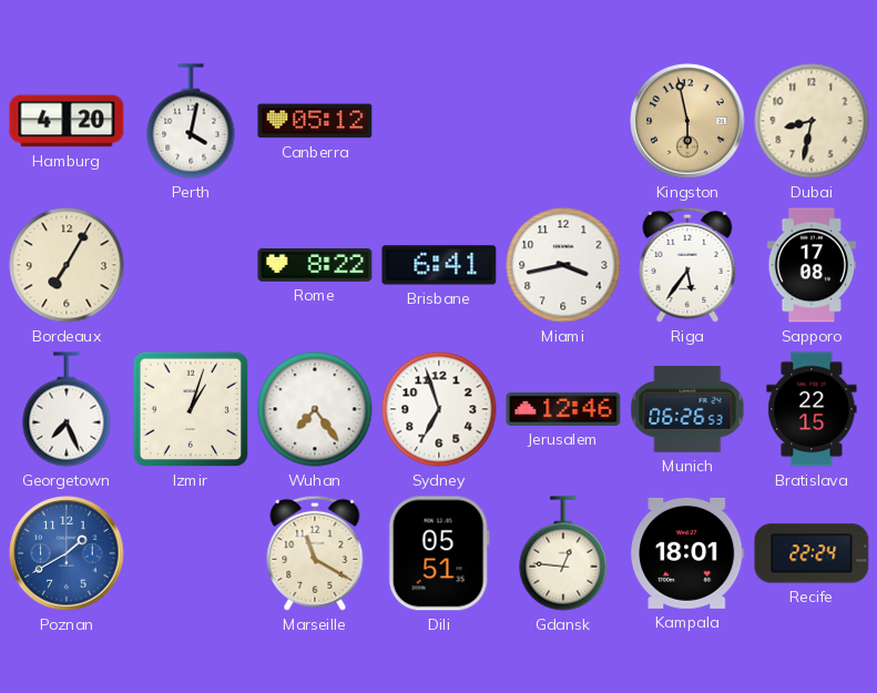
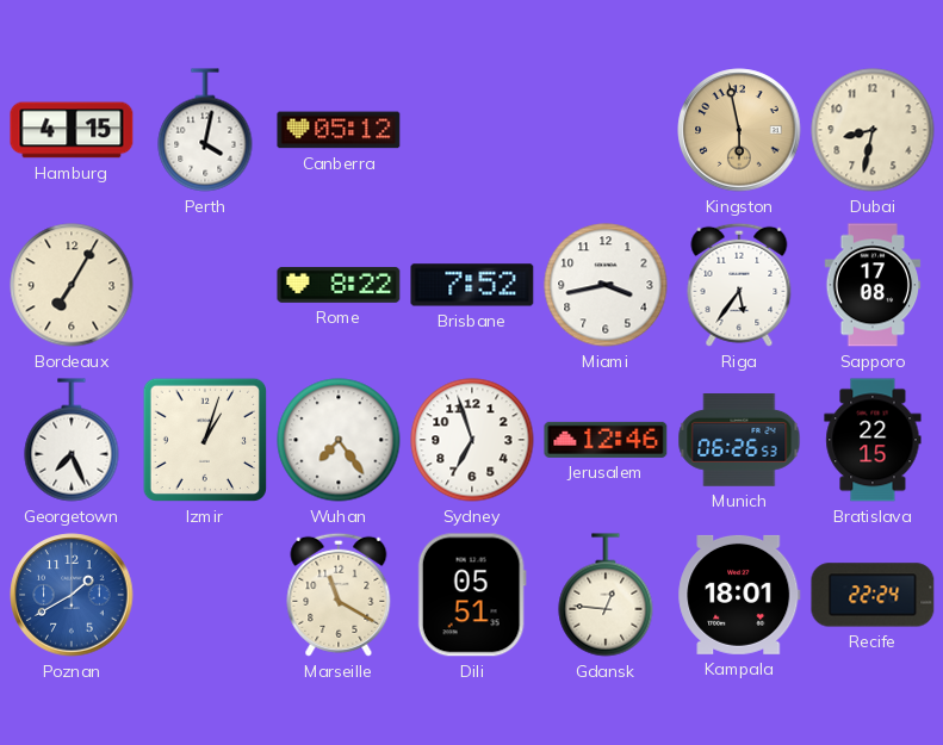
Hamburg: 4:20 -> 4:15 (72, 130)
Brisbane: 6:41 -> 7:52 (472, 285)
